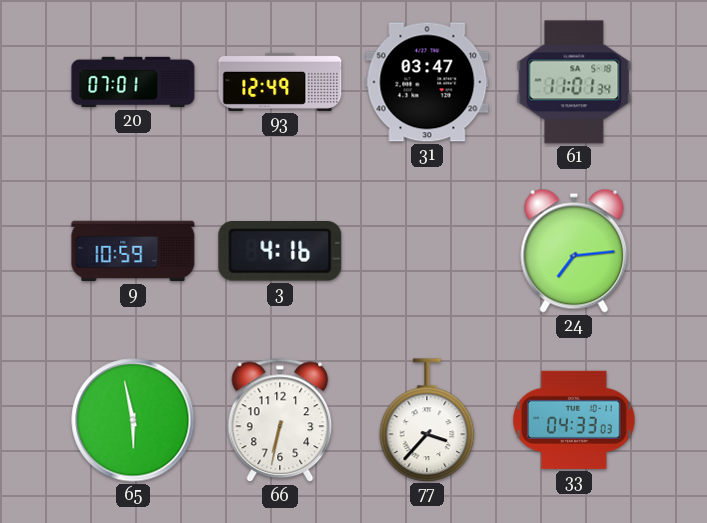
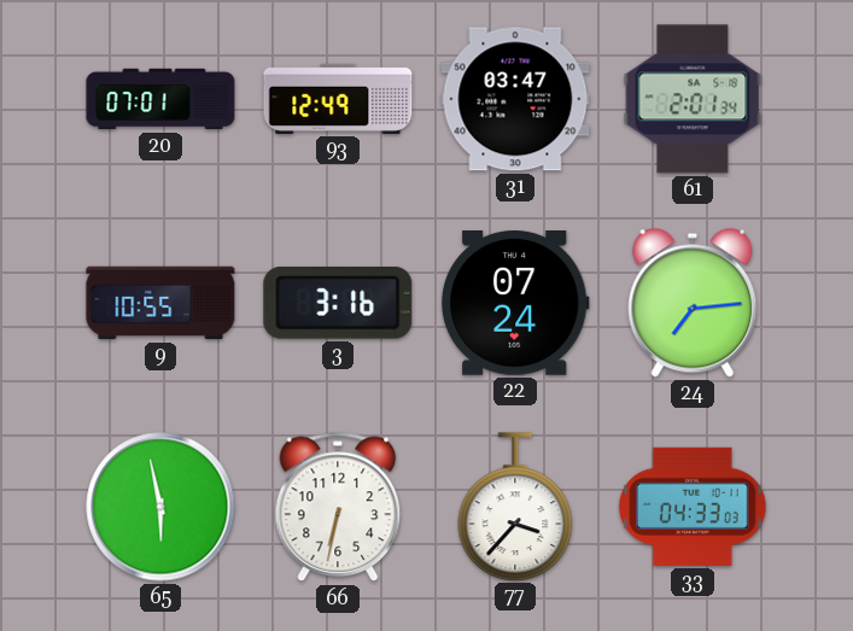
61: 11:01 -> 2:01 (693, 99)
9: 10:59 -> 10:55 (160, 303)
3: 4:16 -> 3:16 (338, 304)
22: none -> 07:24 (516, 304)
